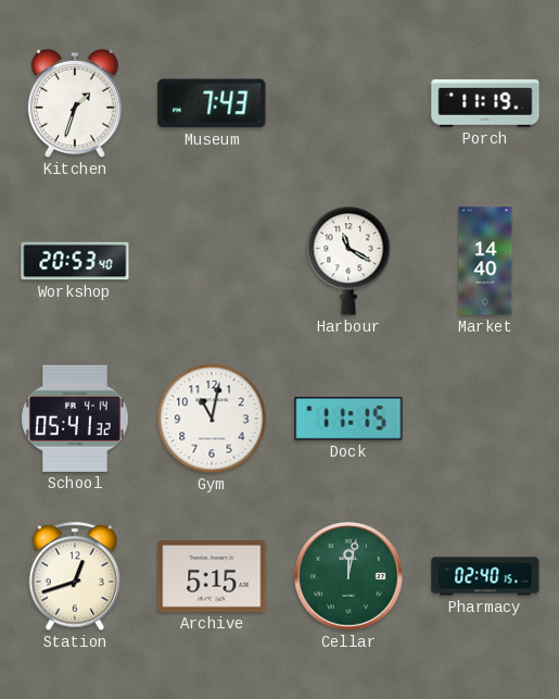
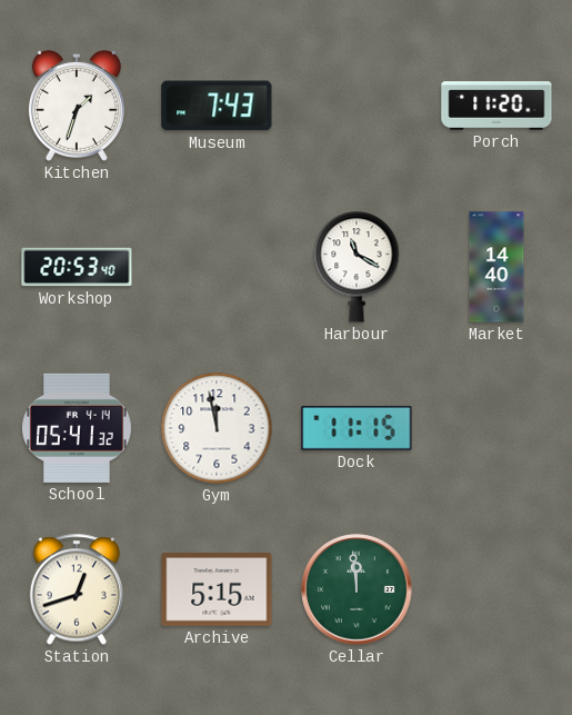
Porch: 11:19 -> 11:20 (496, 106)
Gym: 11:02 -> 11:58 (217, 428)
Cellar: 12:02 -> 11:59 (357, 589)
Pharmacy: 02:40 -> none (485, 576)
